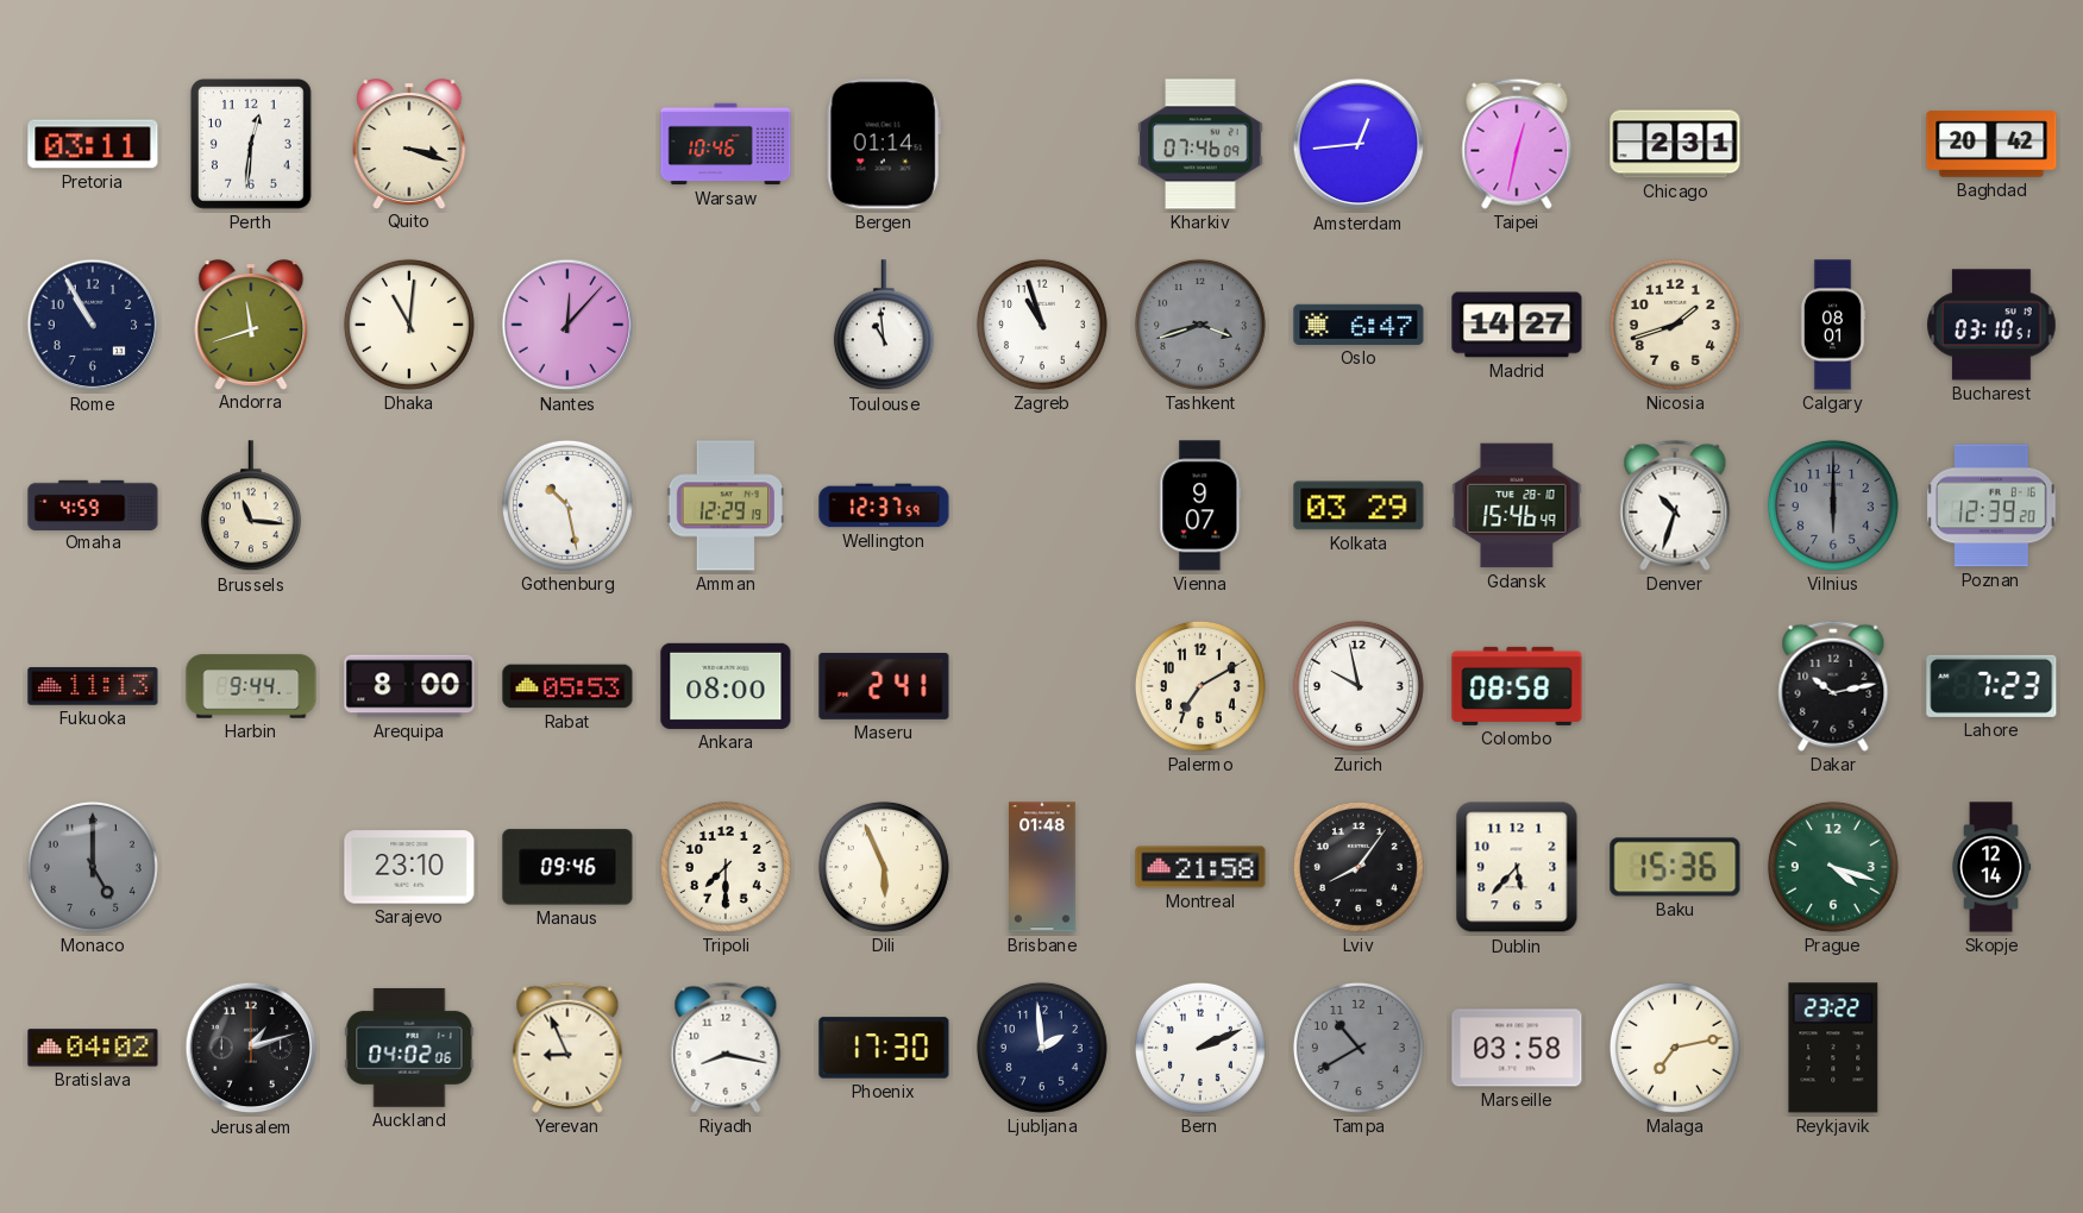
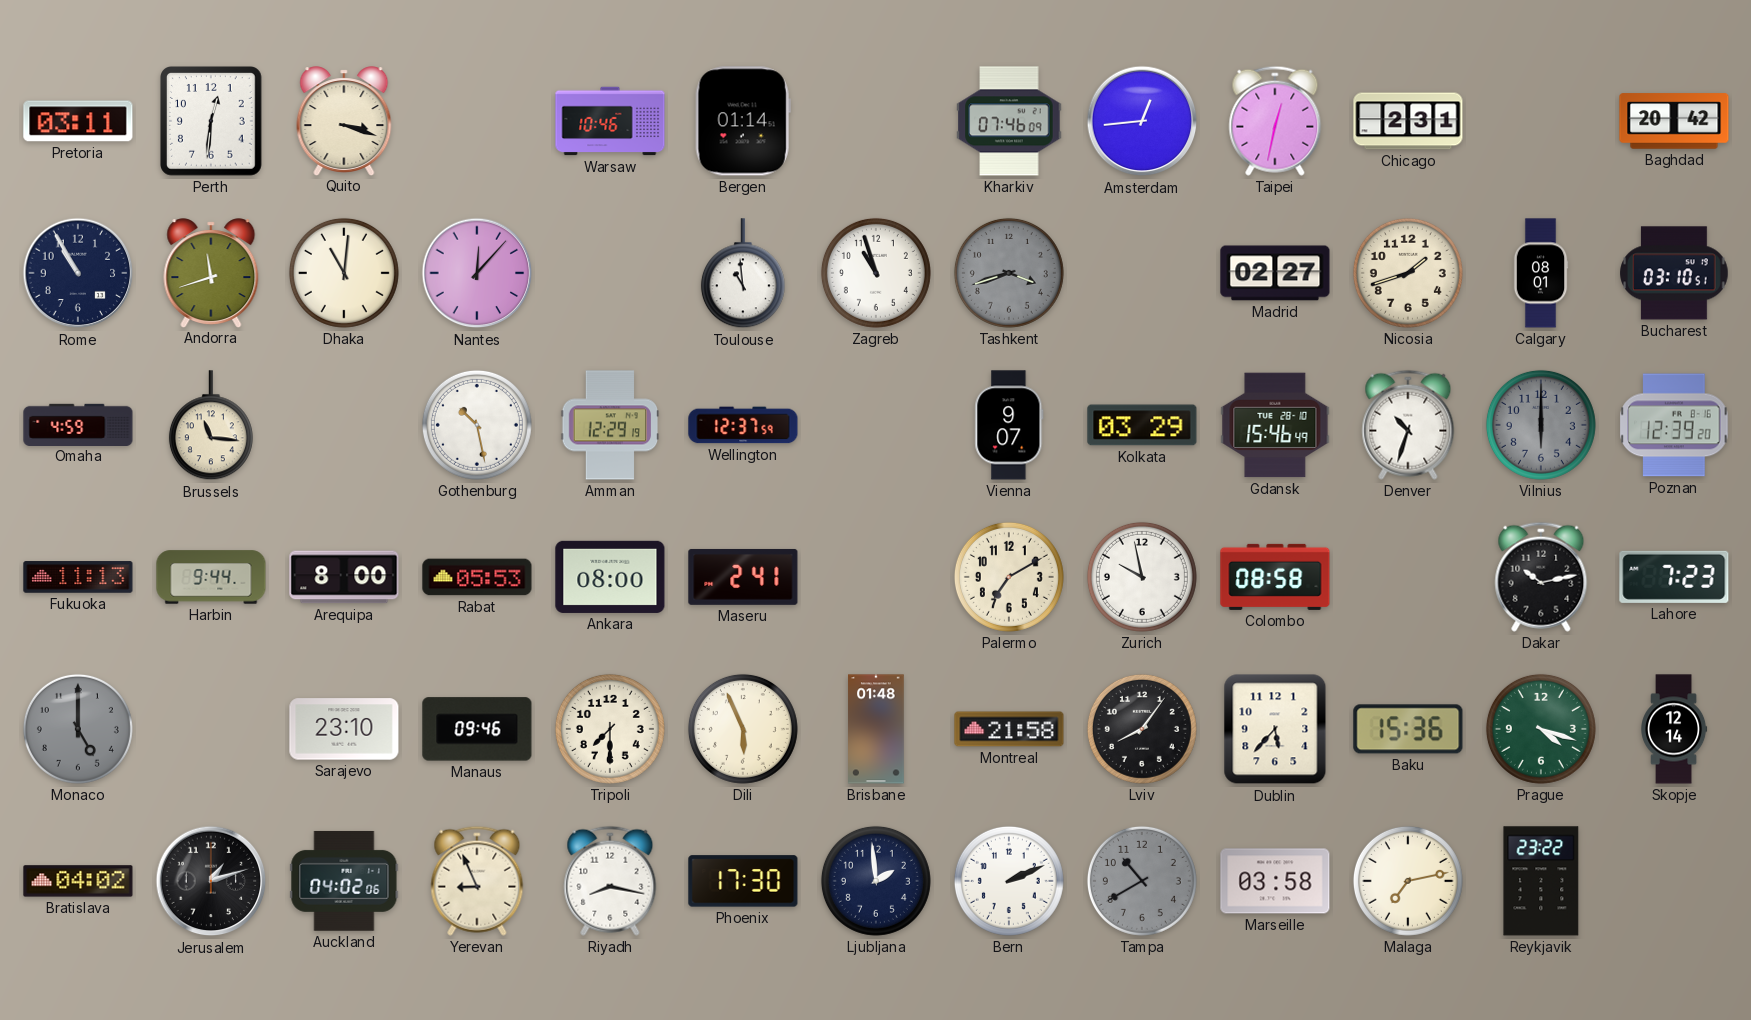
Oslo: 6:47 -> none (1359, 325)
Madrid: 14:27 -> 02:27 (1275, 273)
